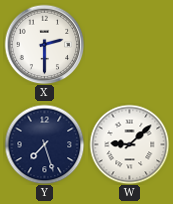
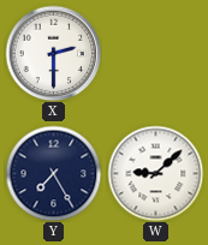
Y: 7:27 -> 7:25 (53, 173)
